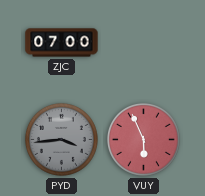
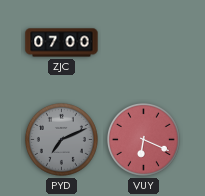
PYD: 3:44 -> 7:11 (61, 139)
VUY: 5:56 -> 6:19 (143, 139)
